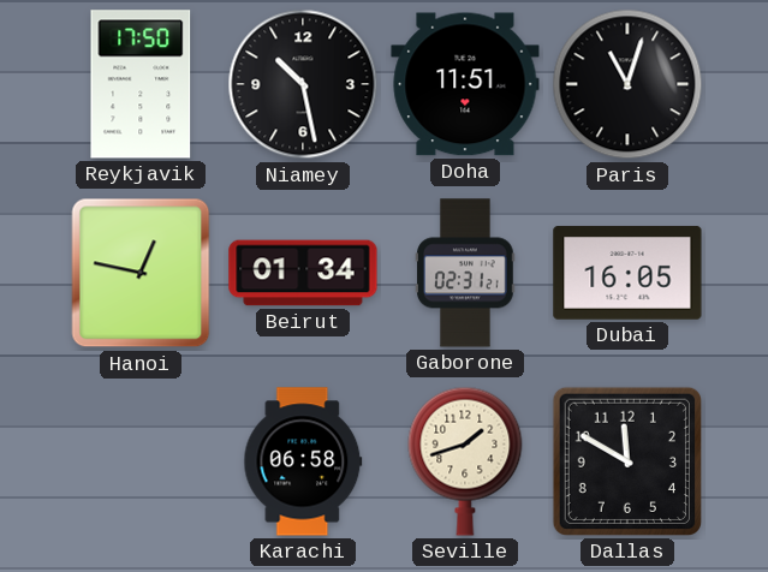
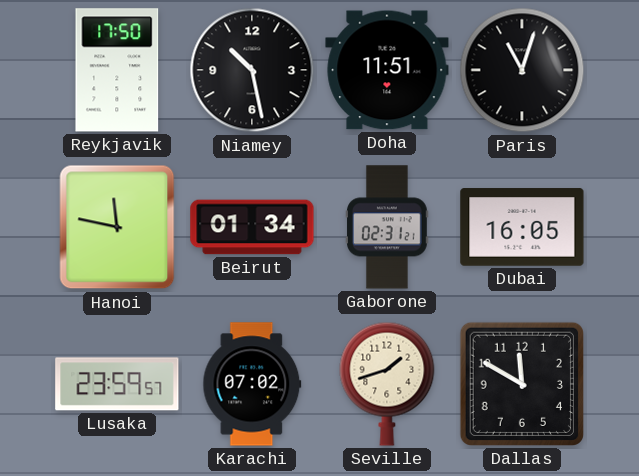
Hanoi: 12:47 -> 11:47 (117, 227)
Lusaka: none -> 23:59 (117, 384)
Karachi: 06:58 -> 07:02 (252, 384)
